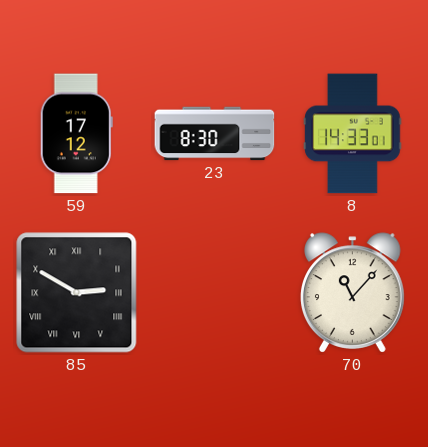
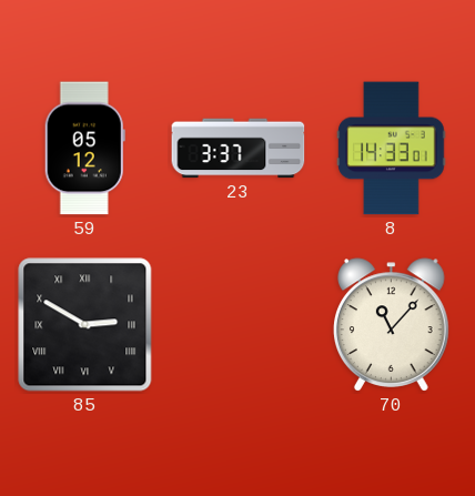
59: 17:12 -> 05:12 (84, 149)
23: 8:30 -> 3:37 (239, 149)
